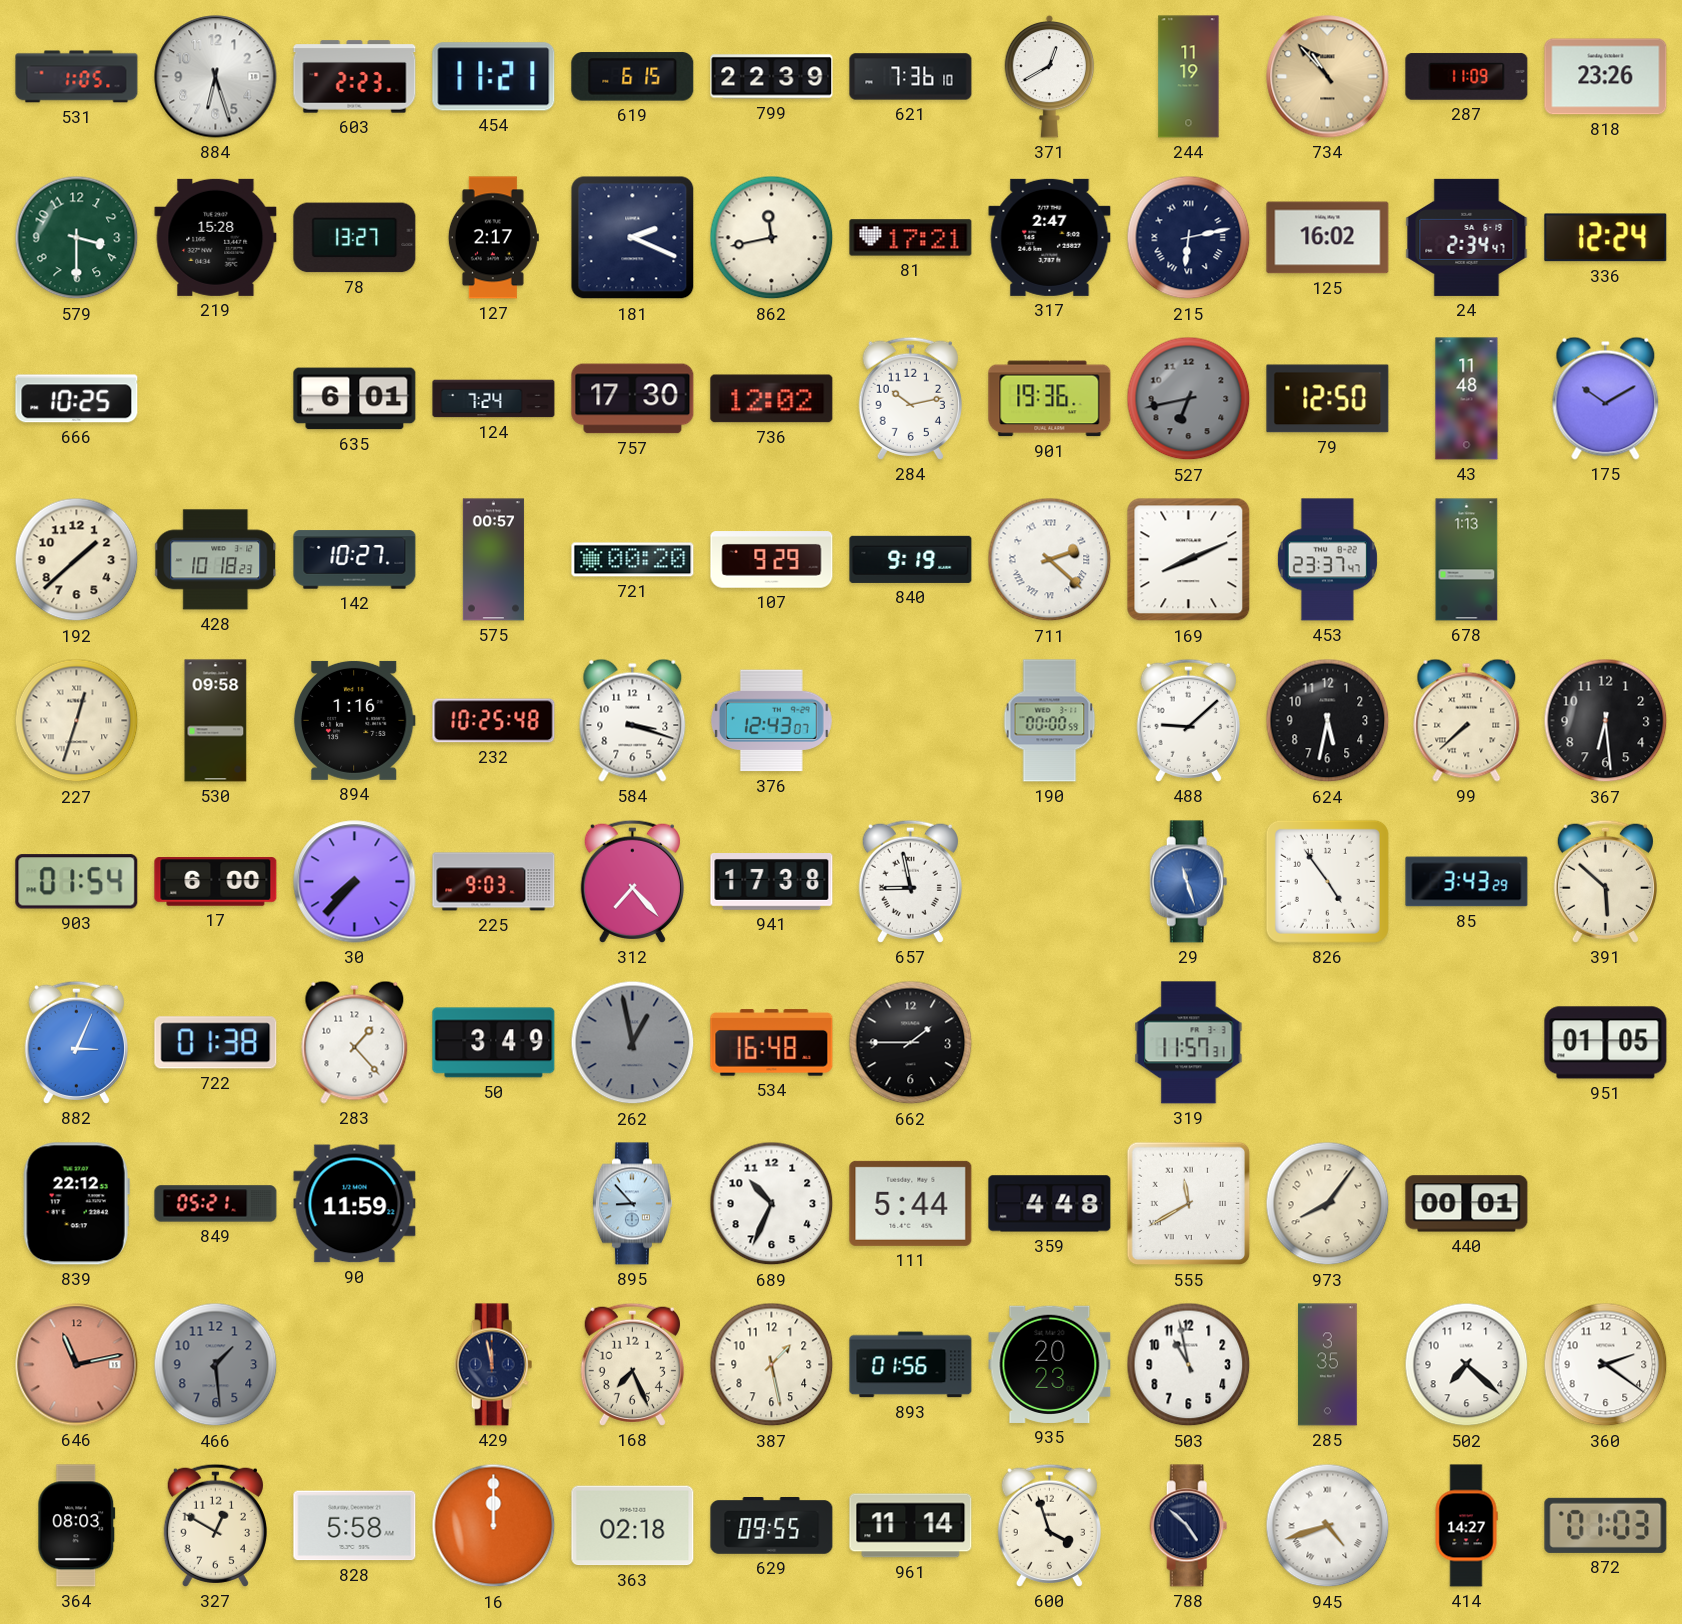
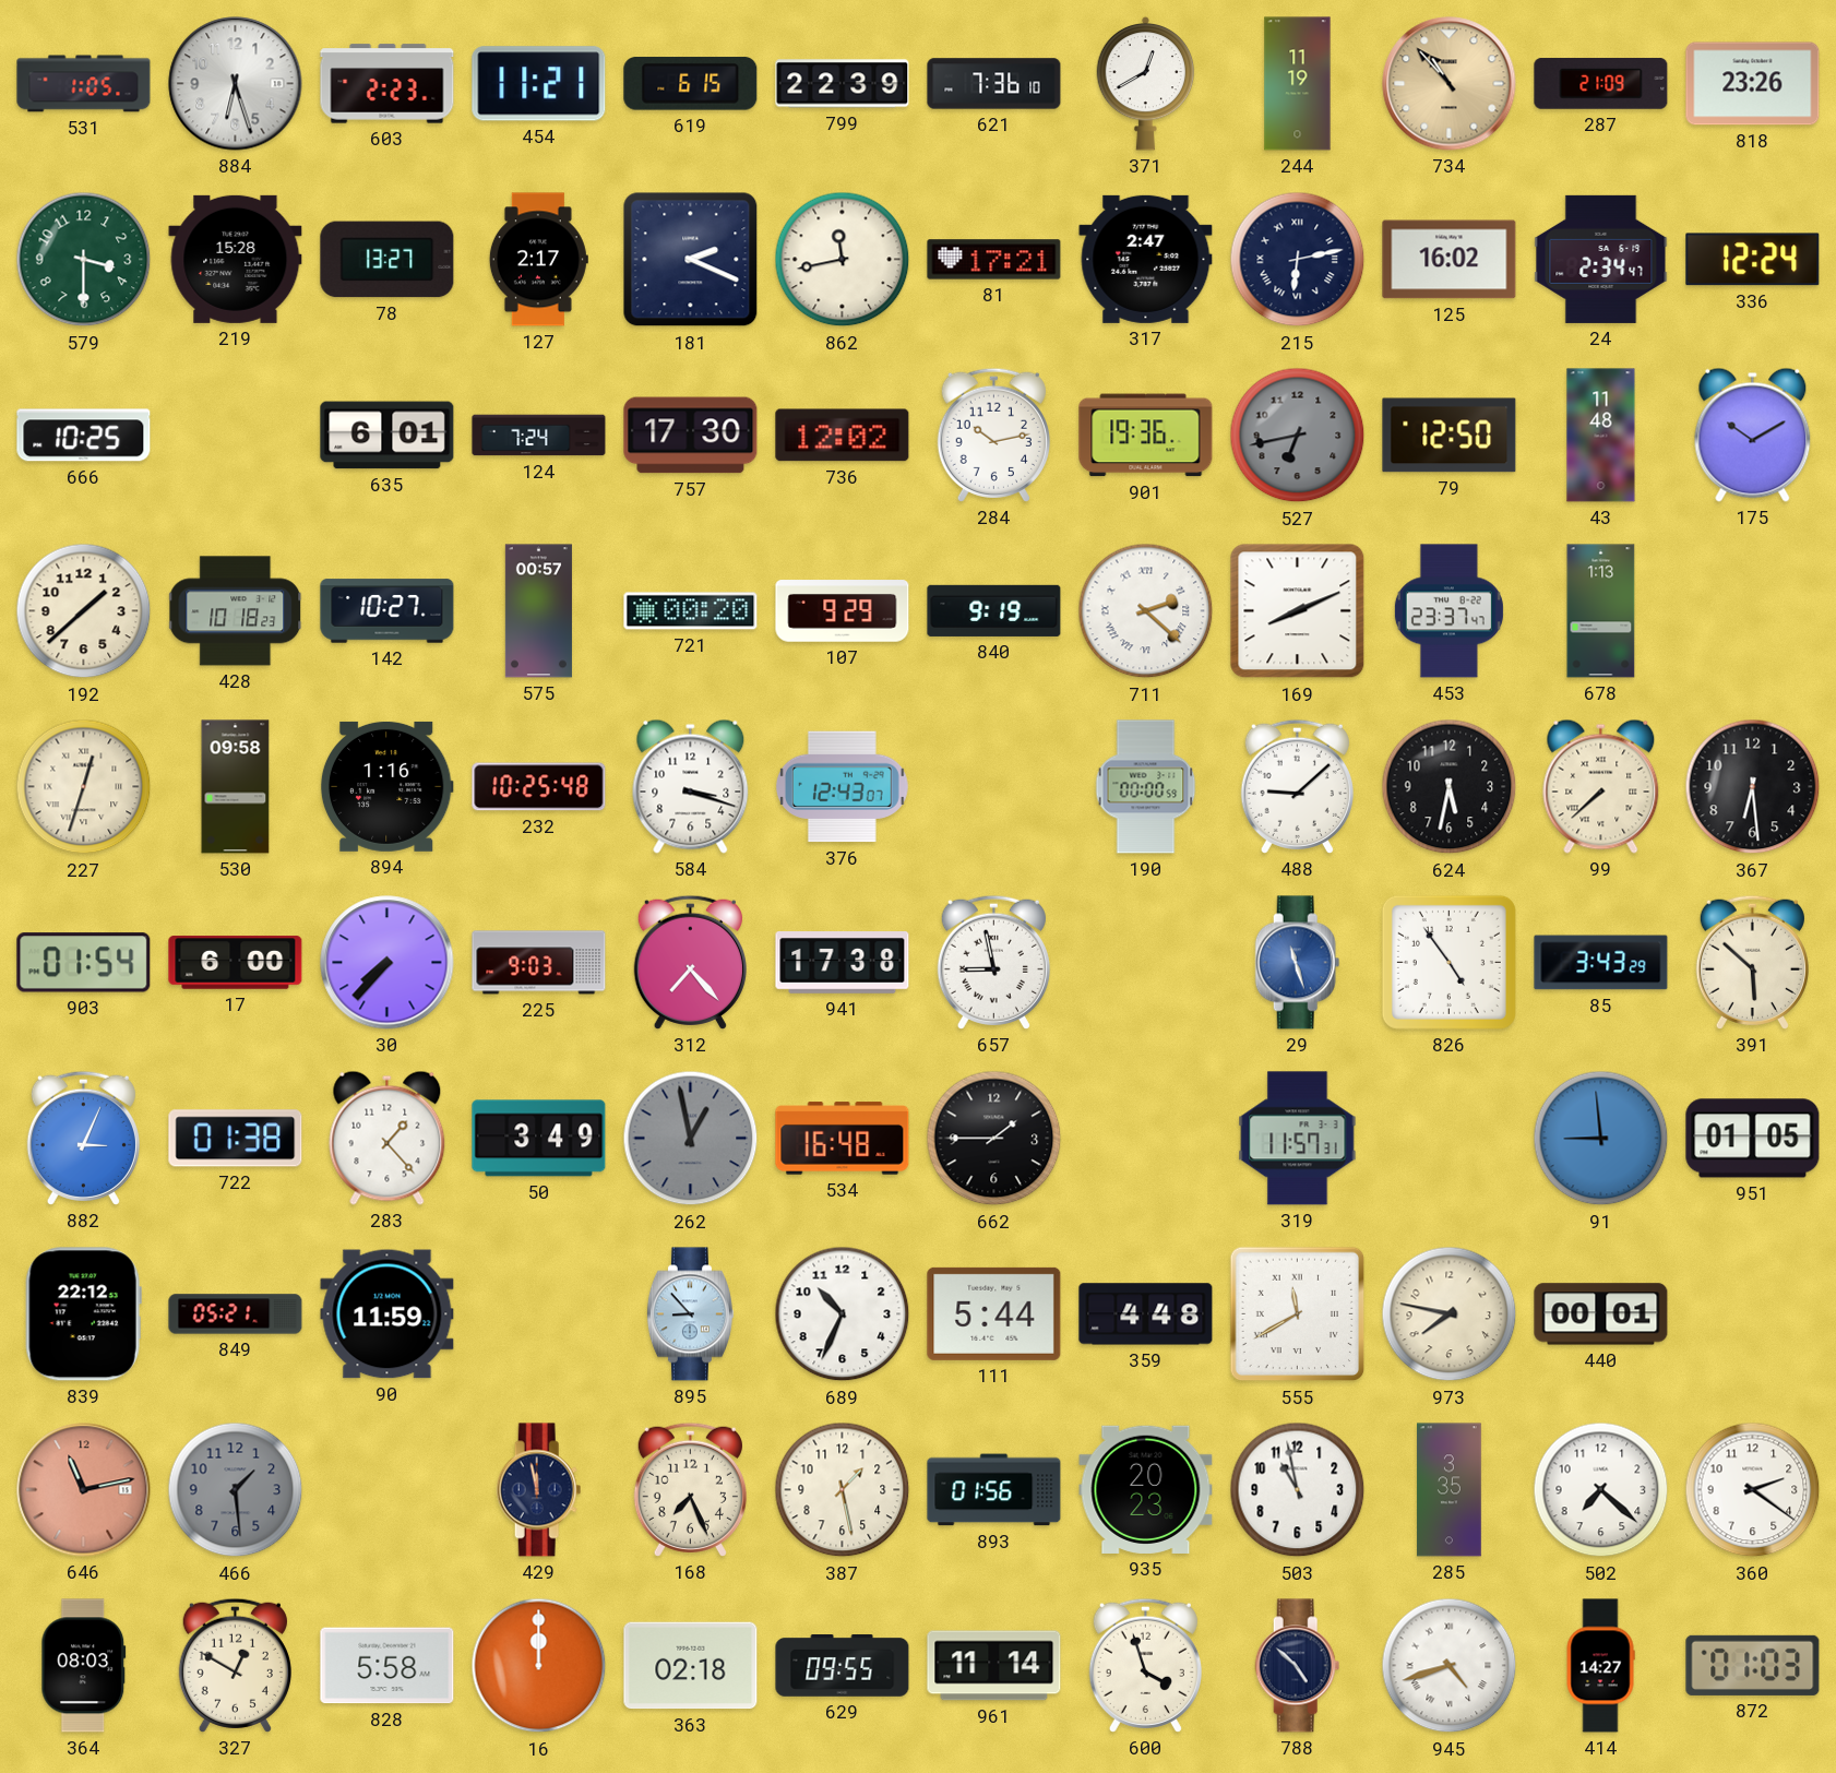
287: 11:09 -> 21:09 (1601, 84)
91: none -> 8:59 (1601, 1139)
973: 8:06 -> 7:47 (1450, 1314)
